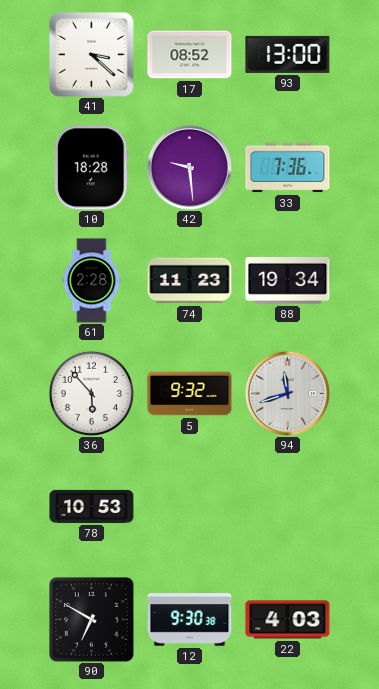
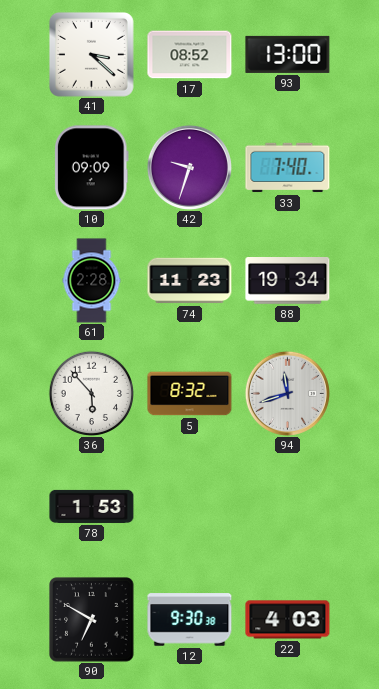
10: 18:28 -> 09:09 (91, 168)
42: 9:29 -> 9:33 (189, 167)
33: 7:36 -> 7:40 (288, 168)
5: 9:32 -> 8:32 (190, 394)
78: 10:53 -> 1:53 (92, 506)
